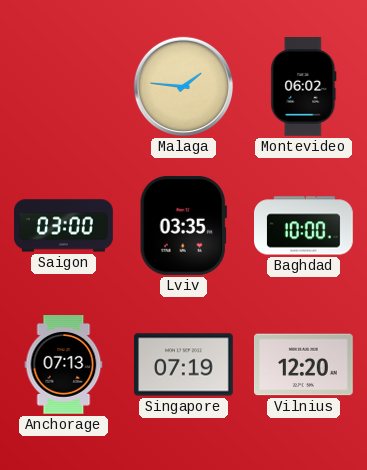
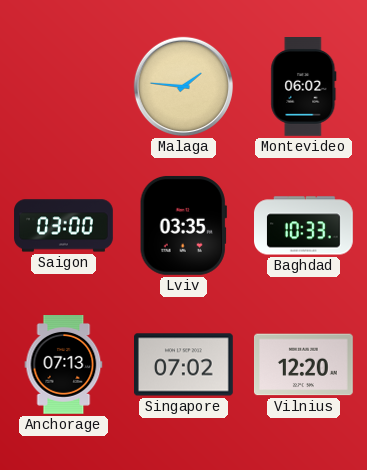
Baghdad: 10:00 -> 10:33 (304, 226)
Singapore: 07:19 -> 07:02 (184, 365)
